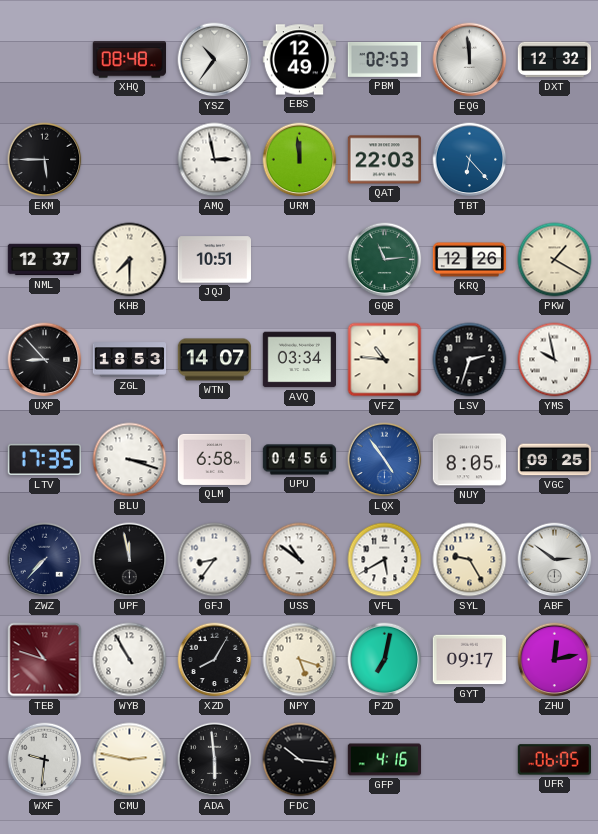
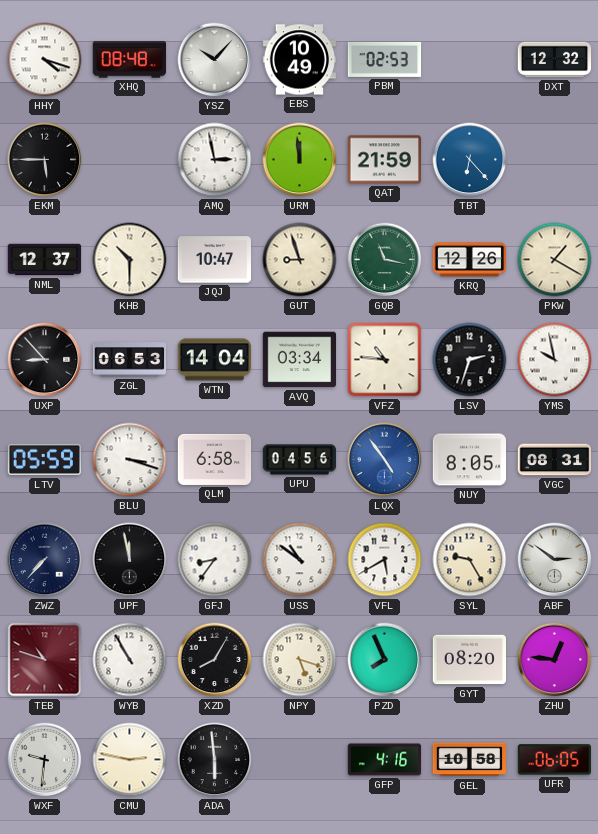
HHY: none -> 4:18 (45, 60)
YSZ: 10:36 -> 10:07 (215, 60)
EBS: 12:49 -> 10:49 (299, 60)
EQG: 11:59 -> none (470, 60)
QAT: 22:03 -> 21:59 (384, 160)
KHB: 7:30 -> 10:30 (130, 260)
JQJ: 10:51 -> 10:47 (214, 260)
GUT: none -> 8:57 (300, 260)
GQB: 11:14 -> 11:17 (385, 260)
ZGL: 18:53 -> 06:53 (130, 360)
WTN: 14:07 -> 14:04 (215, 360)
LTV: 17:35 -> 05:59 (44, 460)
VGC: 09:25 -> 08:31 (555, 460)
PZD: 7:02 -> 7:56 (385, 660)
GYT: 09:17 -> 08:20 (469, 660)
ZHU: 12:13 -> 12:46 (555, 660)
FDC: 10:16 -> none (300, 760)
GEL: none -> 10:58 (470, 760)
